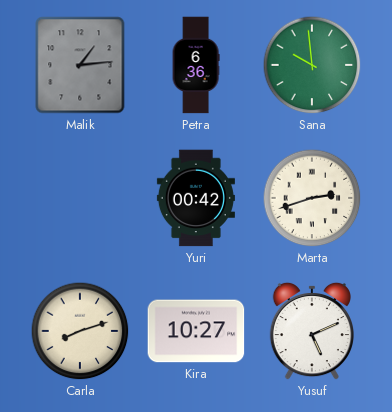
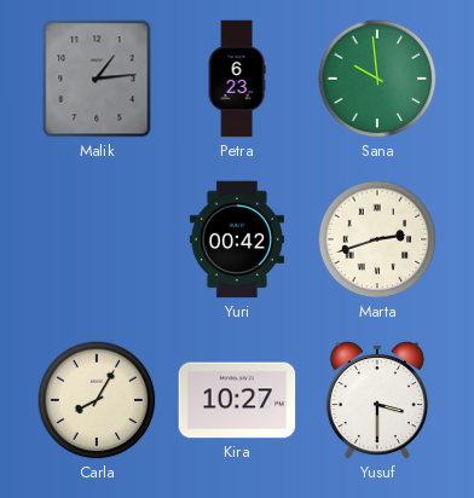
Petra: 6:36 -> 6:23 (237, 79)
Carla: 8:12 -> 8:05 (97, 400)
Yusuf: 5:11 -> 3:30 (377, 400)
